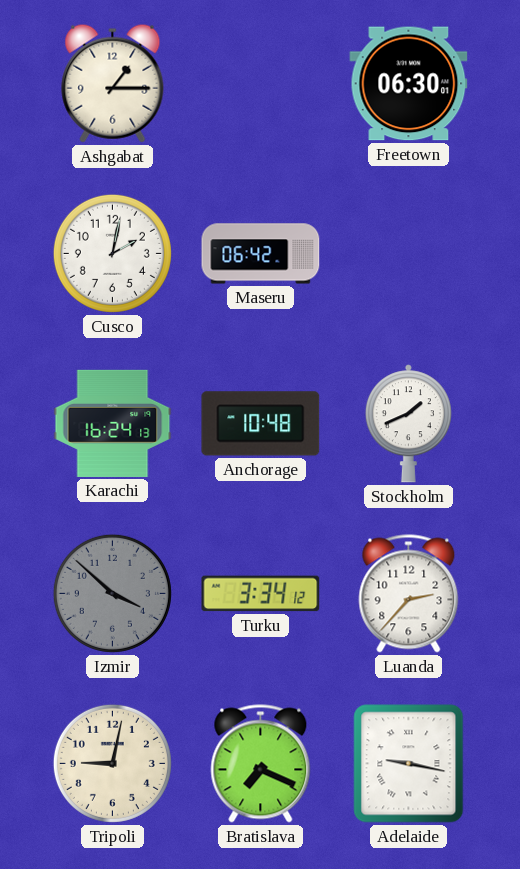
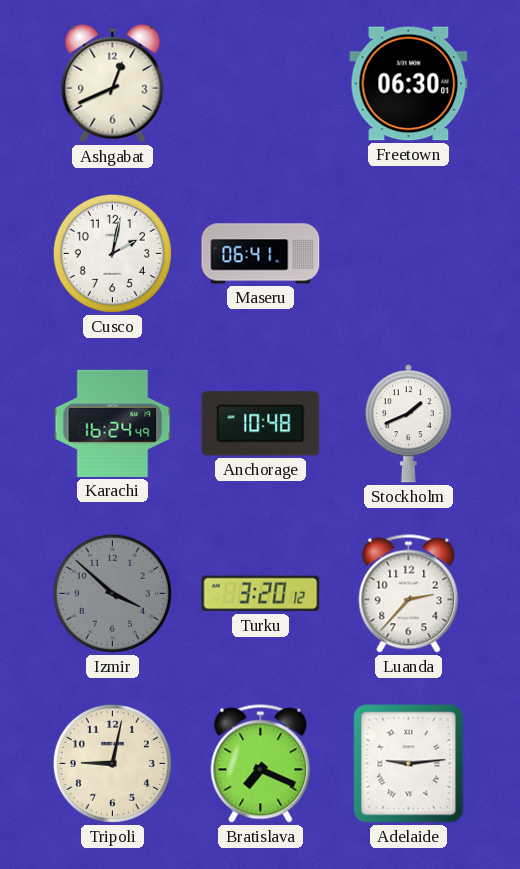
Ashgabat: 1:15 -> 12:41 (113, 83)
Maseru: 06:42 -> 06:41 (261, 254)
Karachi: 16:24:13 -> 16:24:49 (113, 423)
Turku: 3:34 -> 3:20 (261, 594)
Adelaide: 9:17 -> 9:14 (409, 764)
